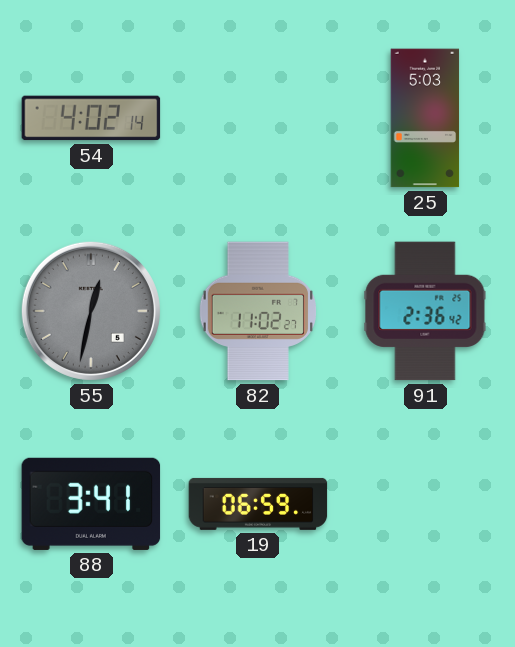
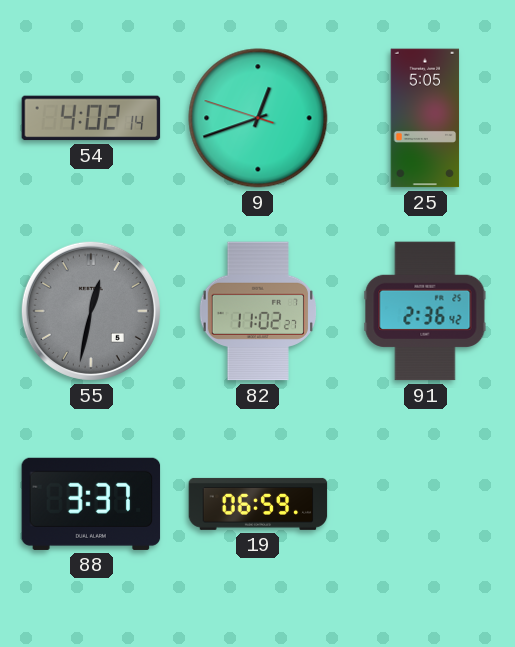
9: none -> 12:41 (258, 118)
25: 5:03 -> 5:05 (425, 118)
88: 3:41 -> 3:37 (91, 504)
